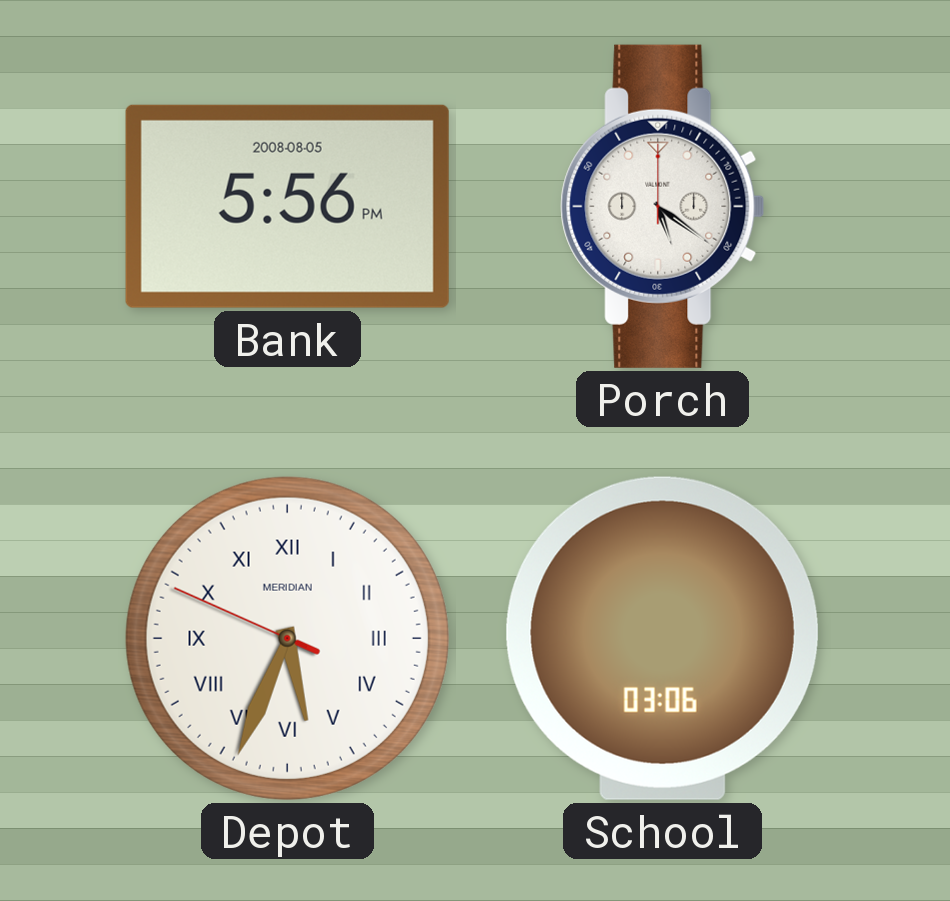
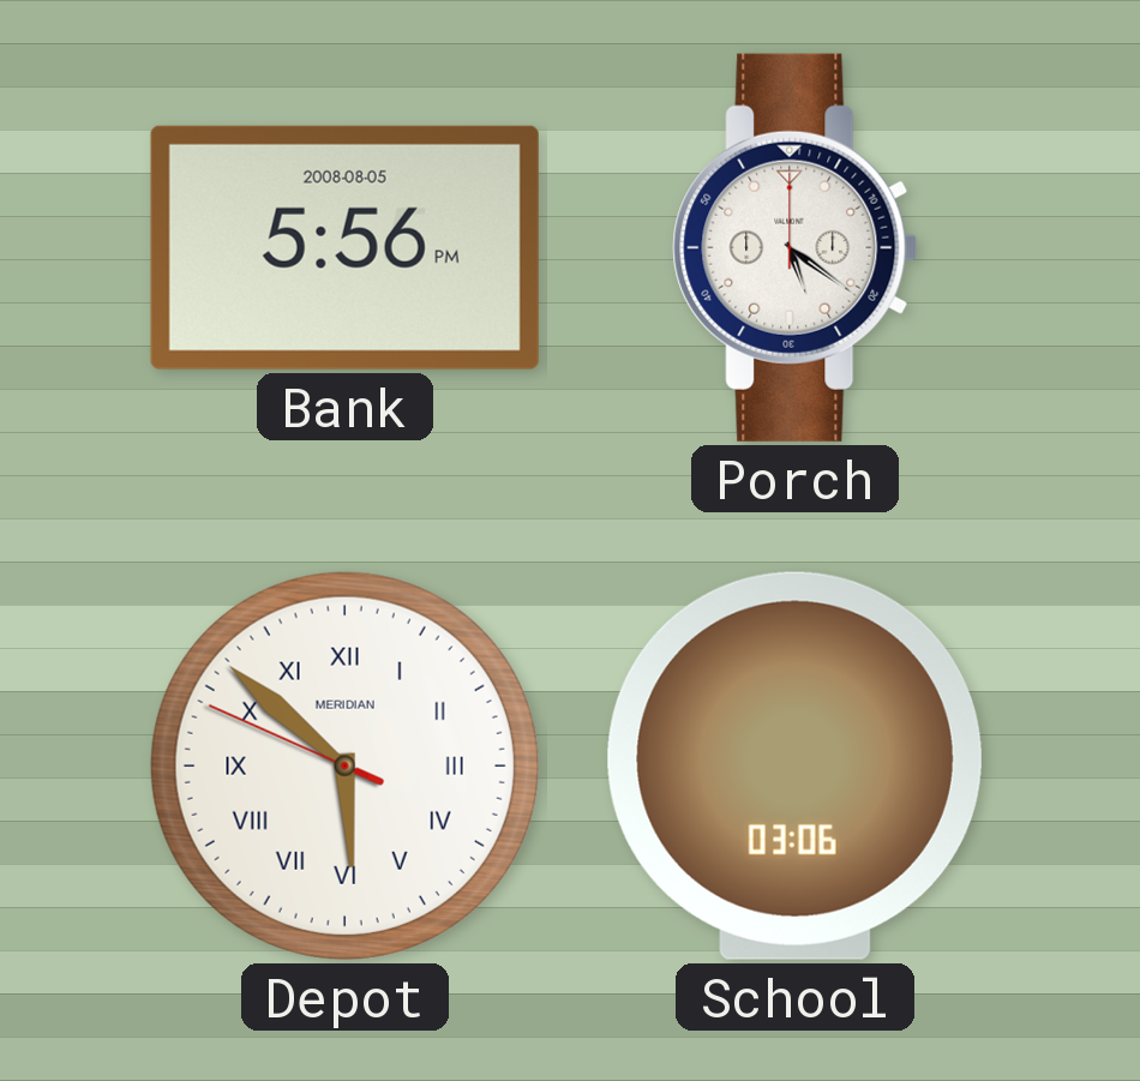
Depot: 5:33 -> 5:51 (344, 765)
